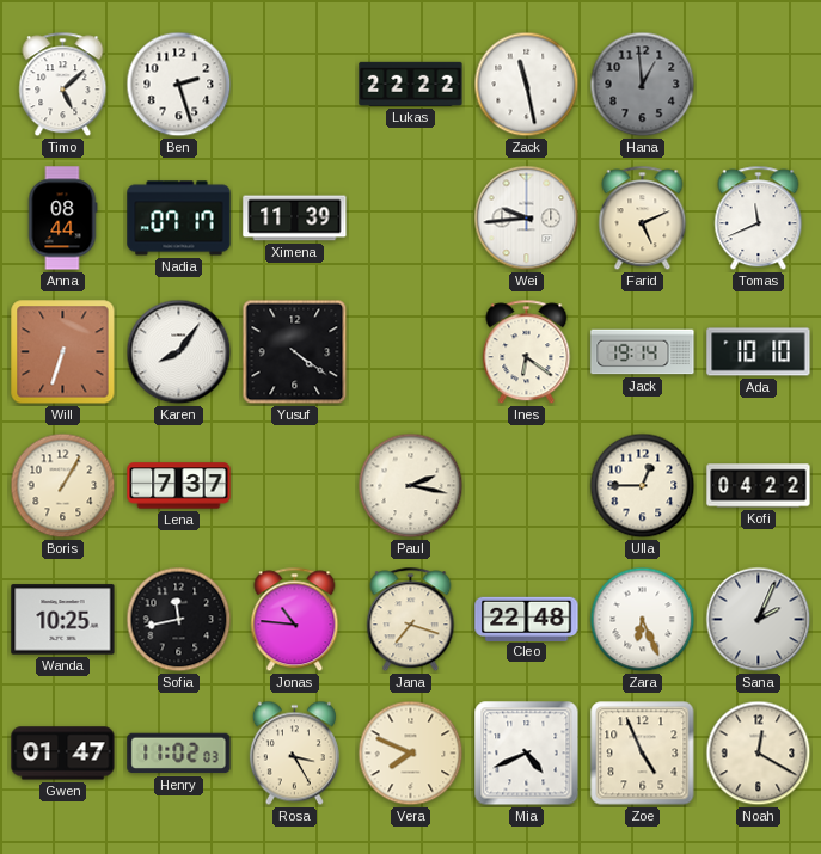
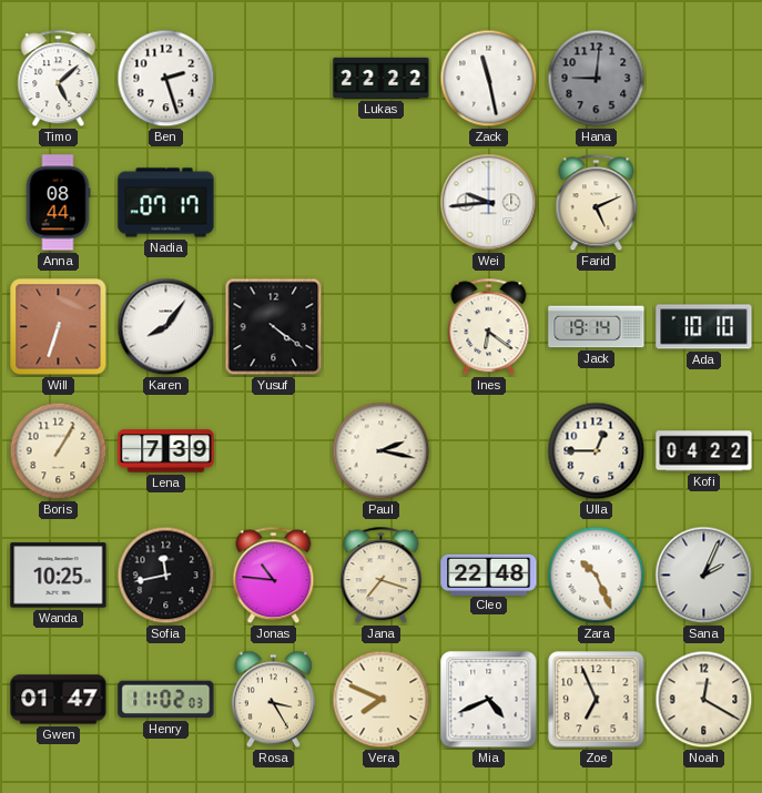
Hana: 12:59 -> 9:01 (597, 79)
Ximena: 11:39 -> none (295, 219)
Tomas: 11:41 -> none (759, 219)
Lena: 7:37 -> 7:39 (166, 451)
Zara: 6:26 -> 10:26 (597, 576)
Zoe: 4:56 -> 6:56 (597, 700)
